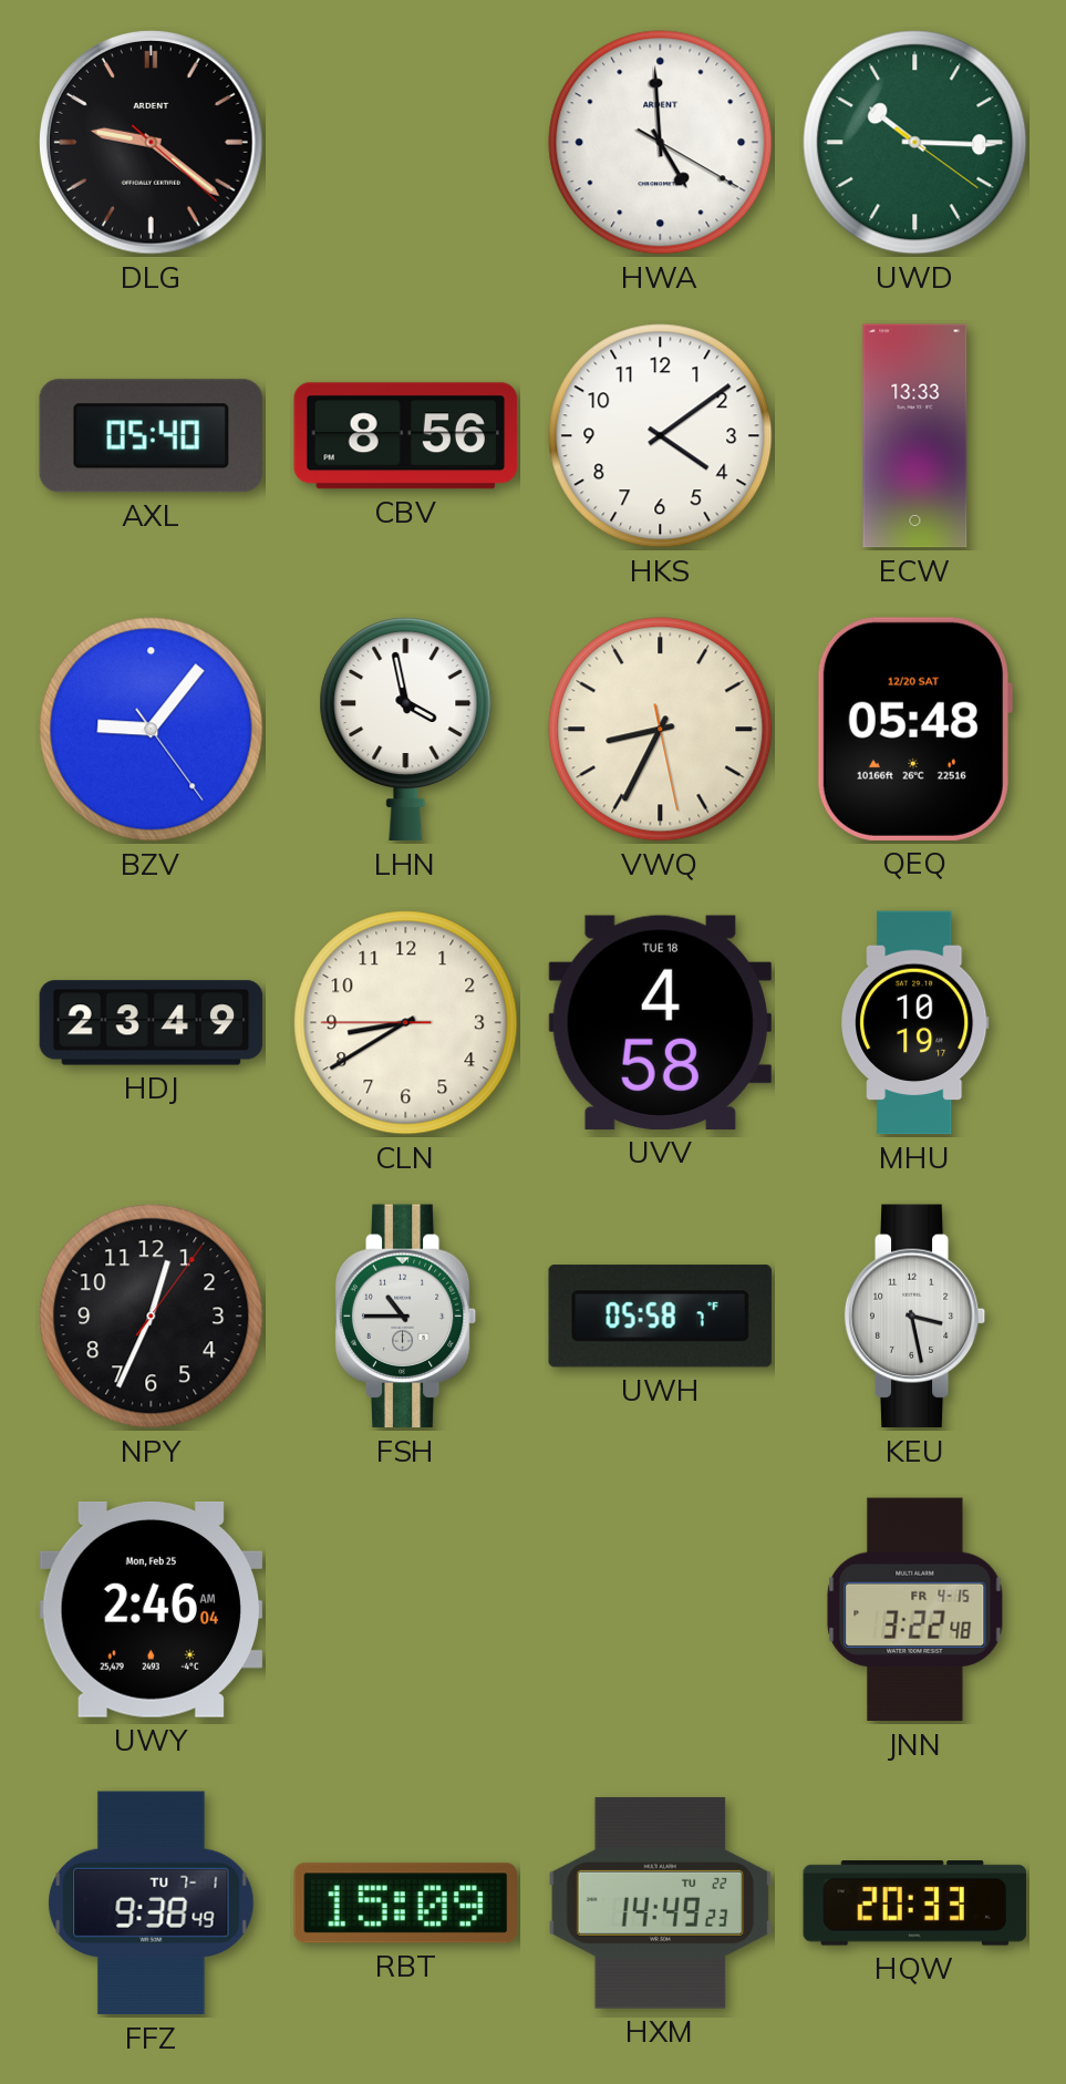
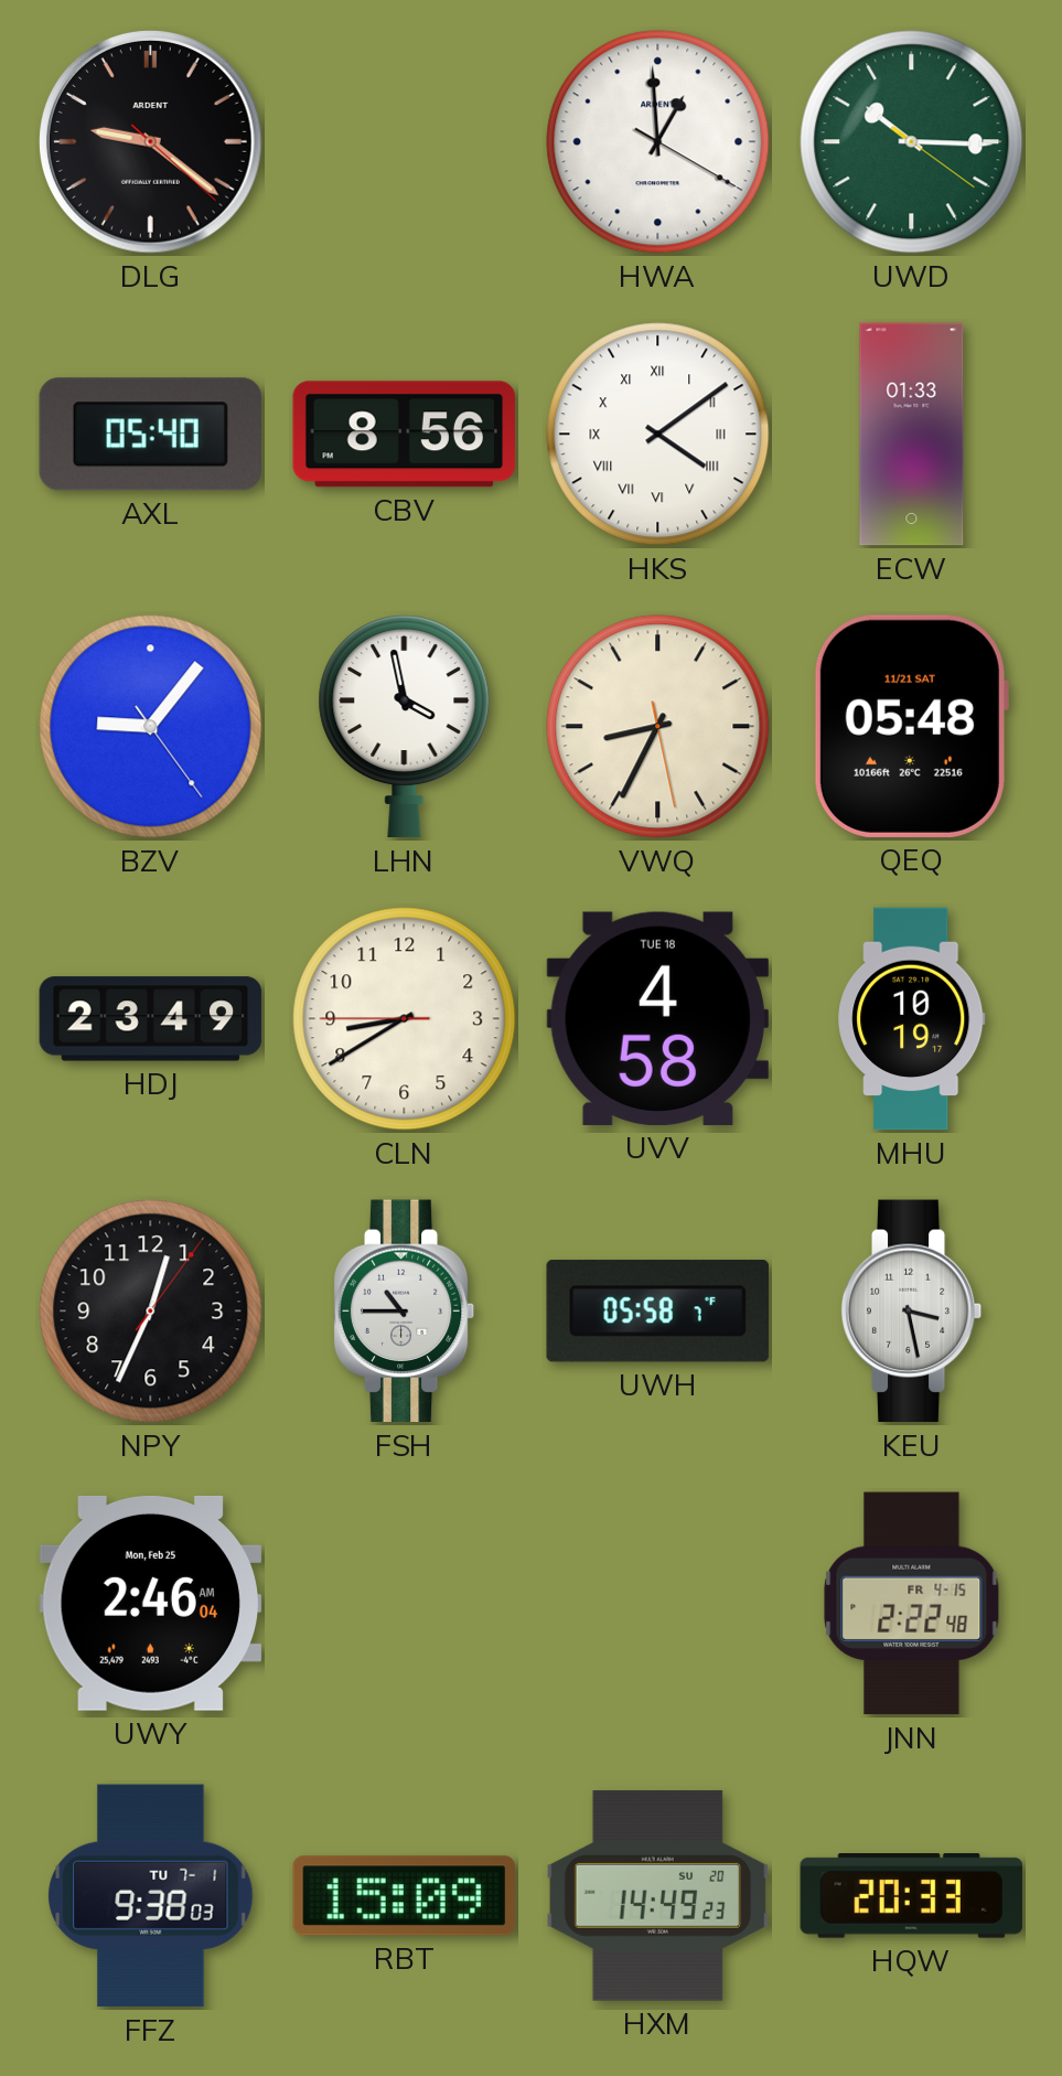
HWA: 4:59 -> 12:59 (658, 142)
HKS numerals: Arabic -> Roman (658, 435)
ECW: 13:33 -> 01:33 (912, 435)
QEQ date: 12/20 SAT -> 11/21 SAT (911, 726)
JNN: 3:22 -> 2:22 (912, 1604)
FFZ: 9:38:49 -> 9:38:03 (151, 1896)
HXM date: TU 22 -> SU 20 (658, 1895)
